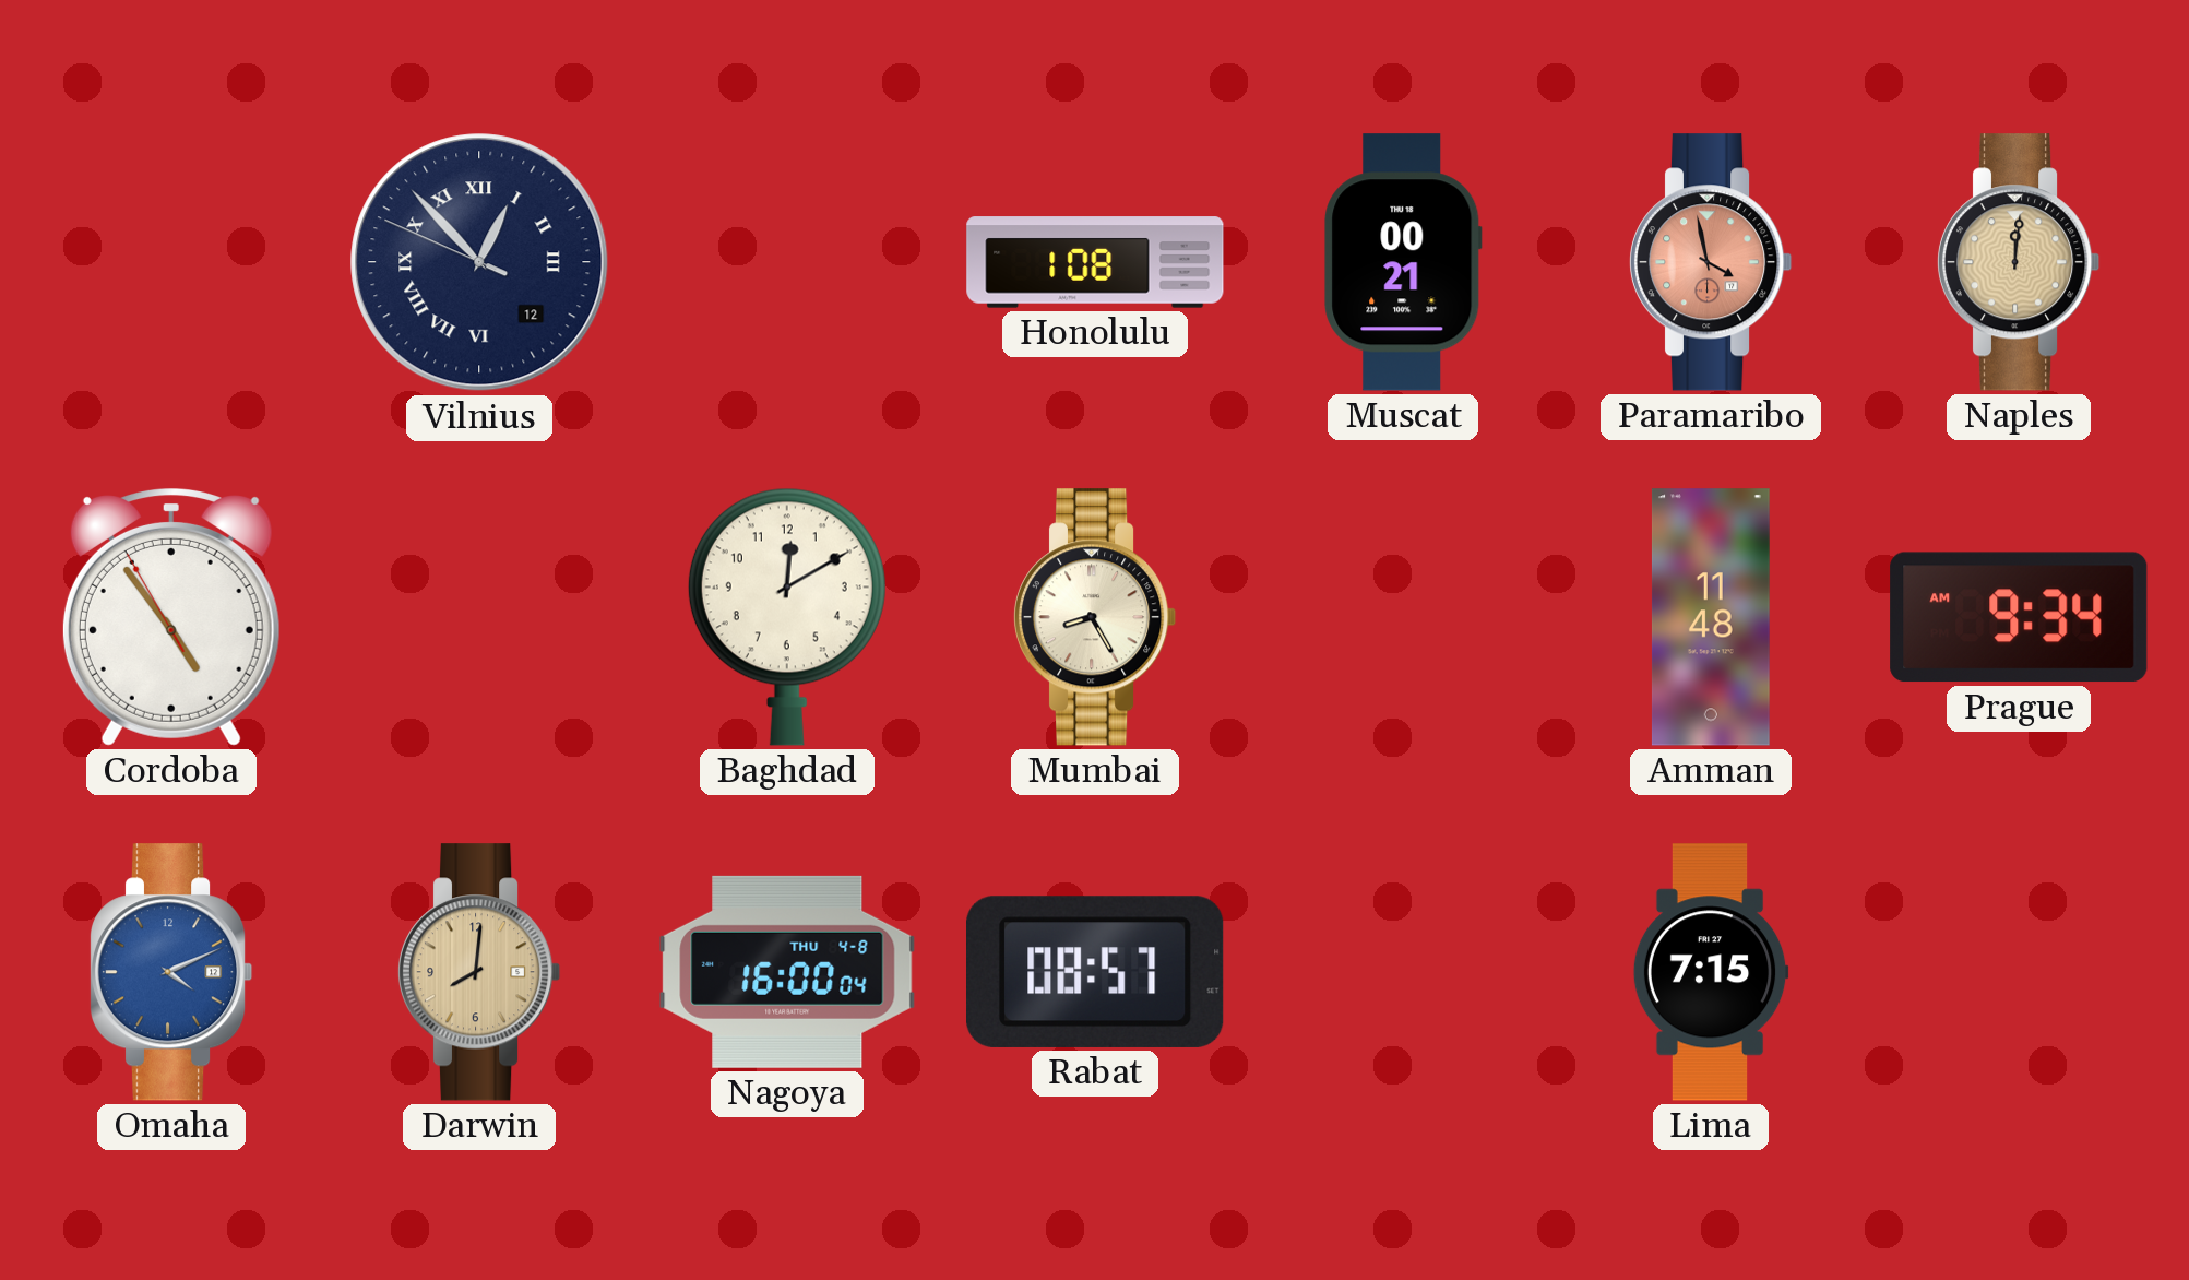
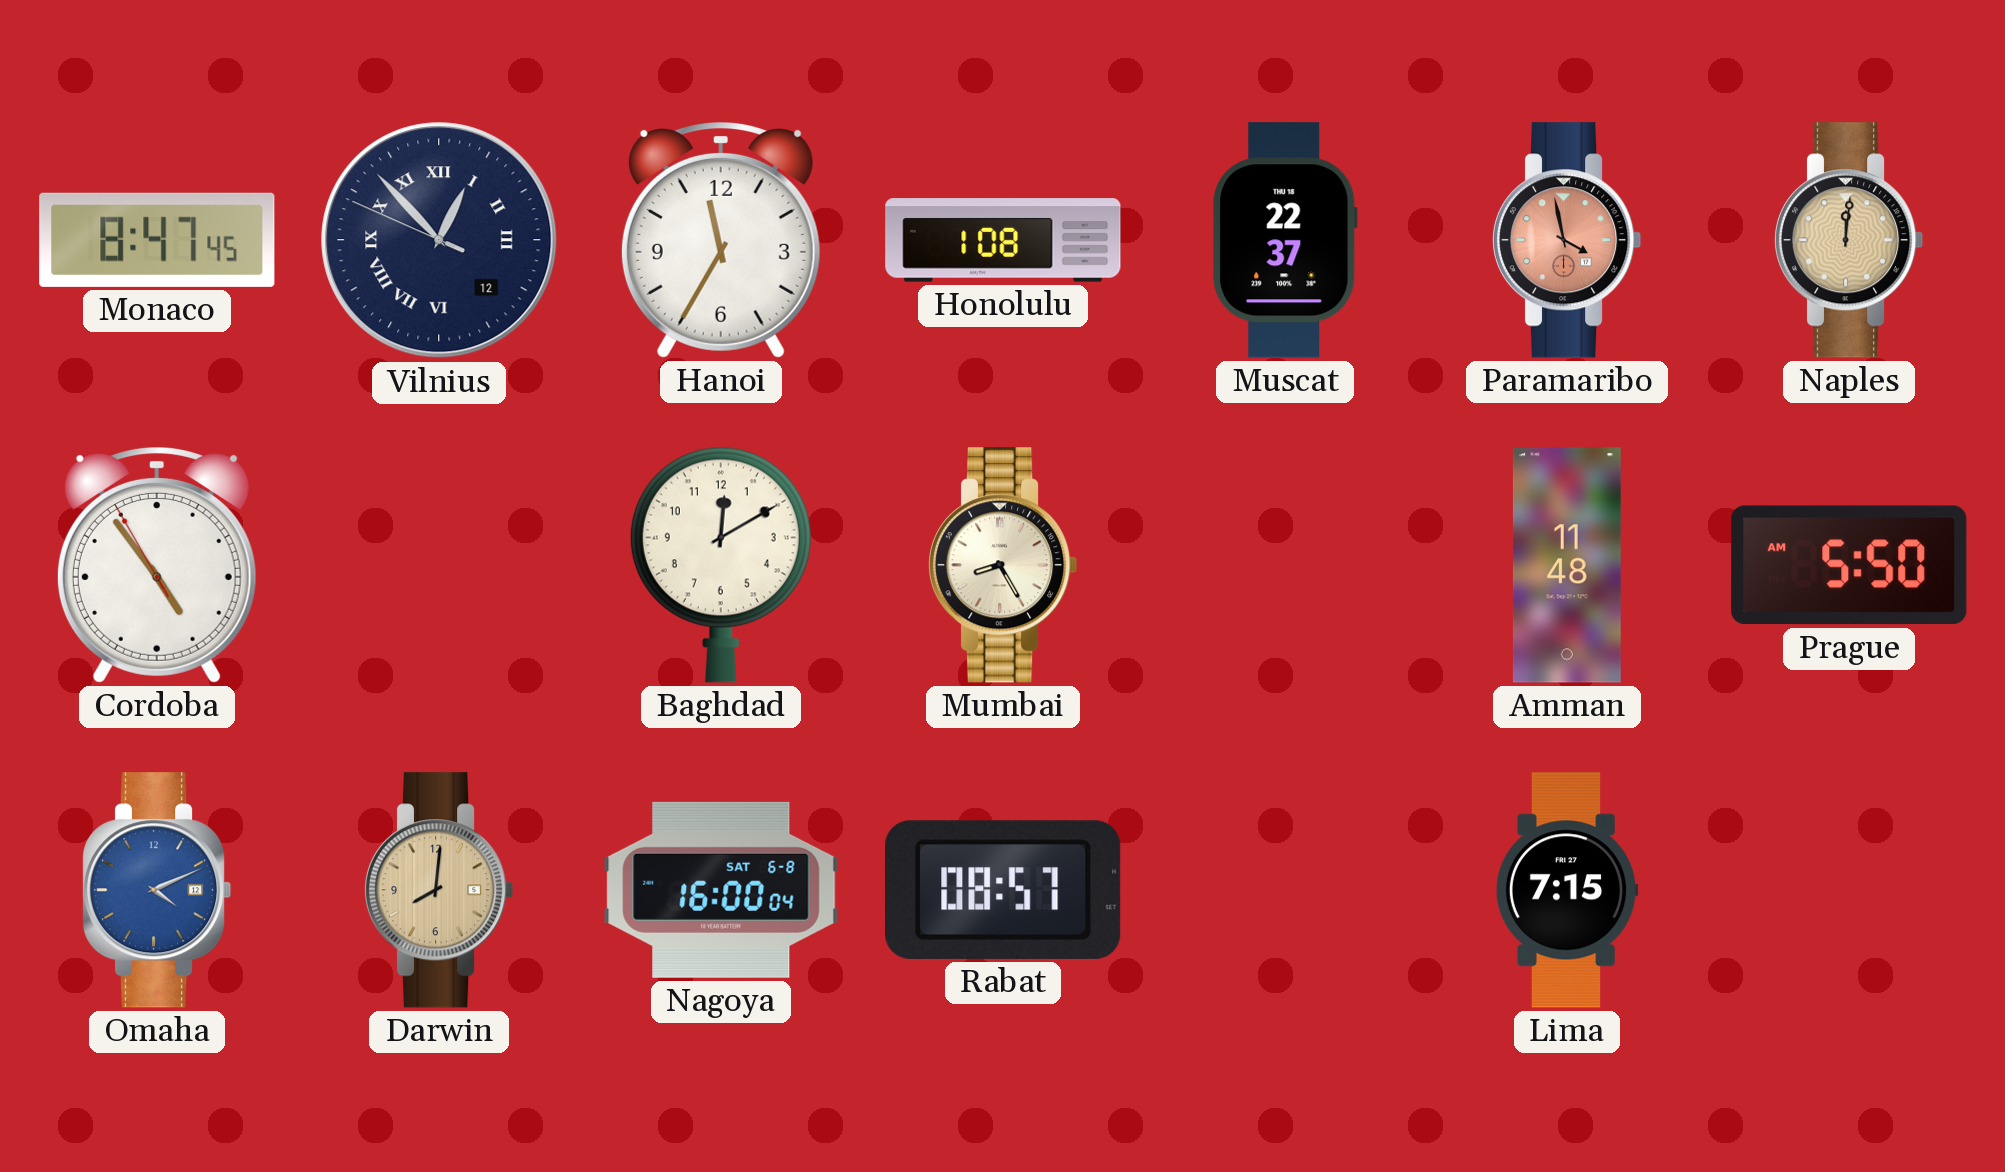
Monaco: none -> 8:47 (157, 240)
Hanoi: none -> 11:35 (721, 241)
Muscat: 00:21 -> 22:37 (1285, 240)
Prague: 9:34 -> 5:50 (1849, 565)
Nagoya date: THU 4-8 -> SAT 6-8 (721, 890)
